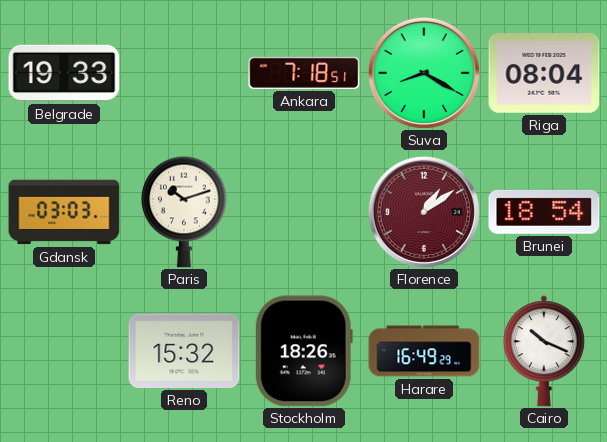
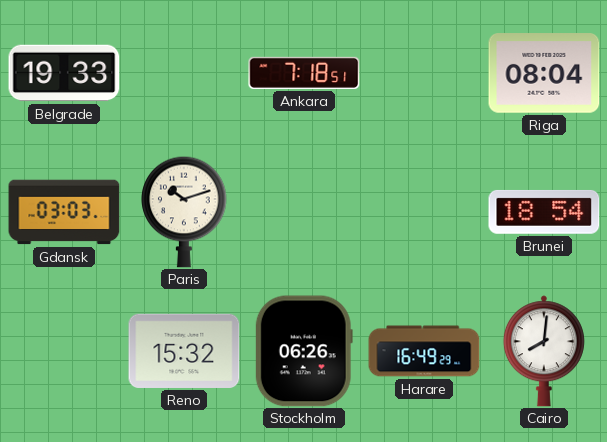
Suva: 8:20 -> none (424, 73)
Florence: 1:09 -> none (424, 212)
Stockholm: 18:26 -> 06:26 (304, 351)
Cairo: 10:19 -> 8:01 (544, 351)
